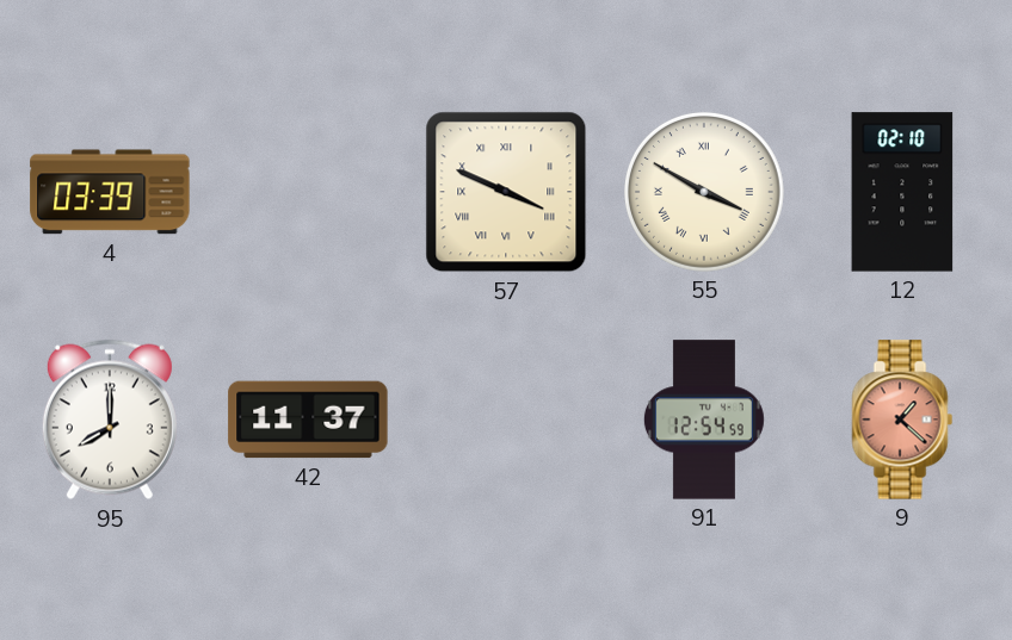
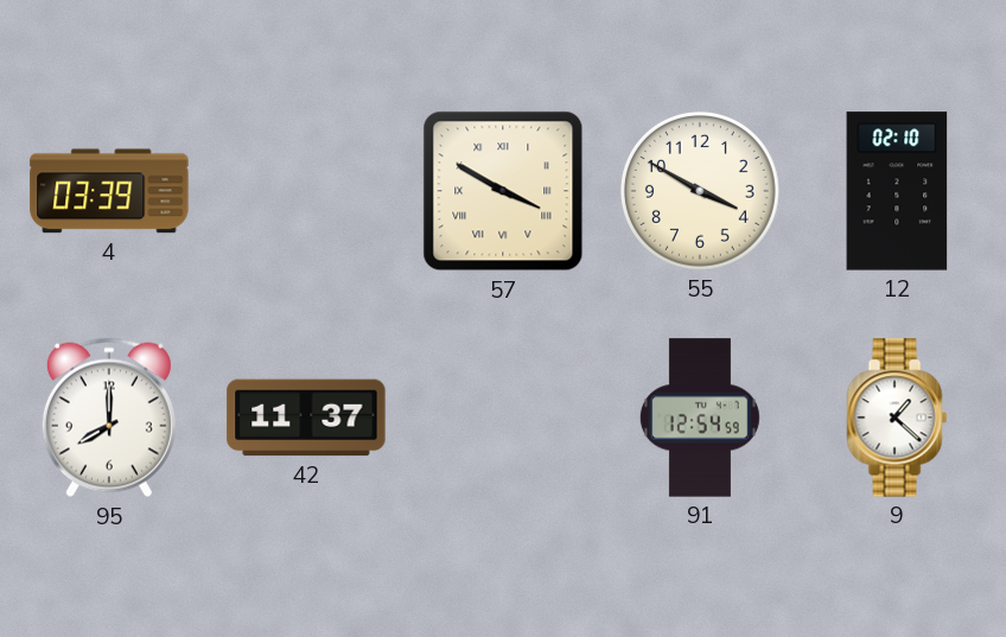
57: 3:49 -> 3:50 (503, 191)
55 numerals: Roman -> Arabic (700, 191)
9 dial: salmon -> white (897, 418)
